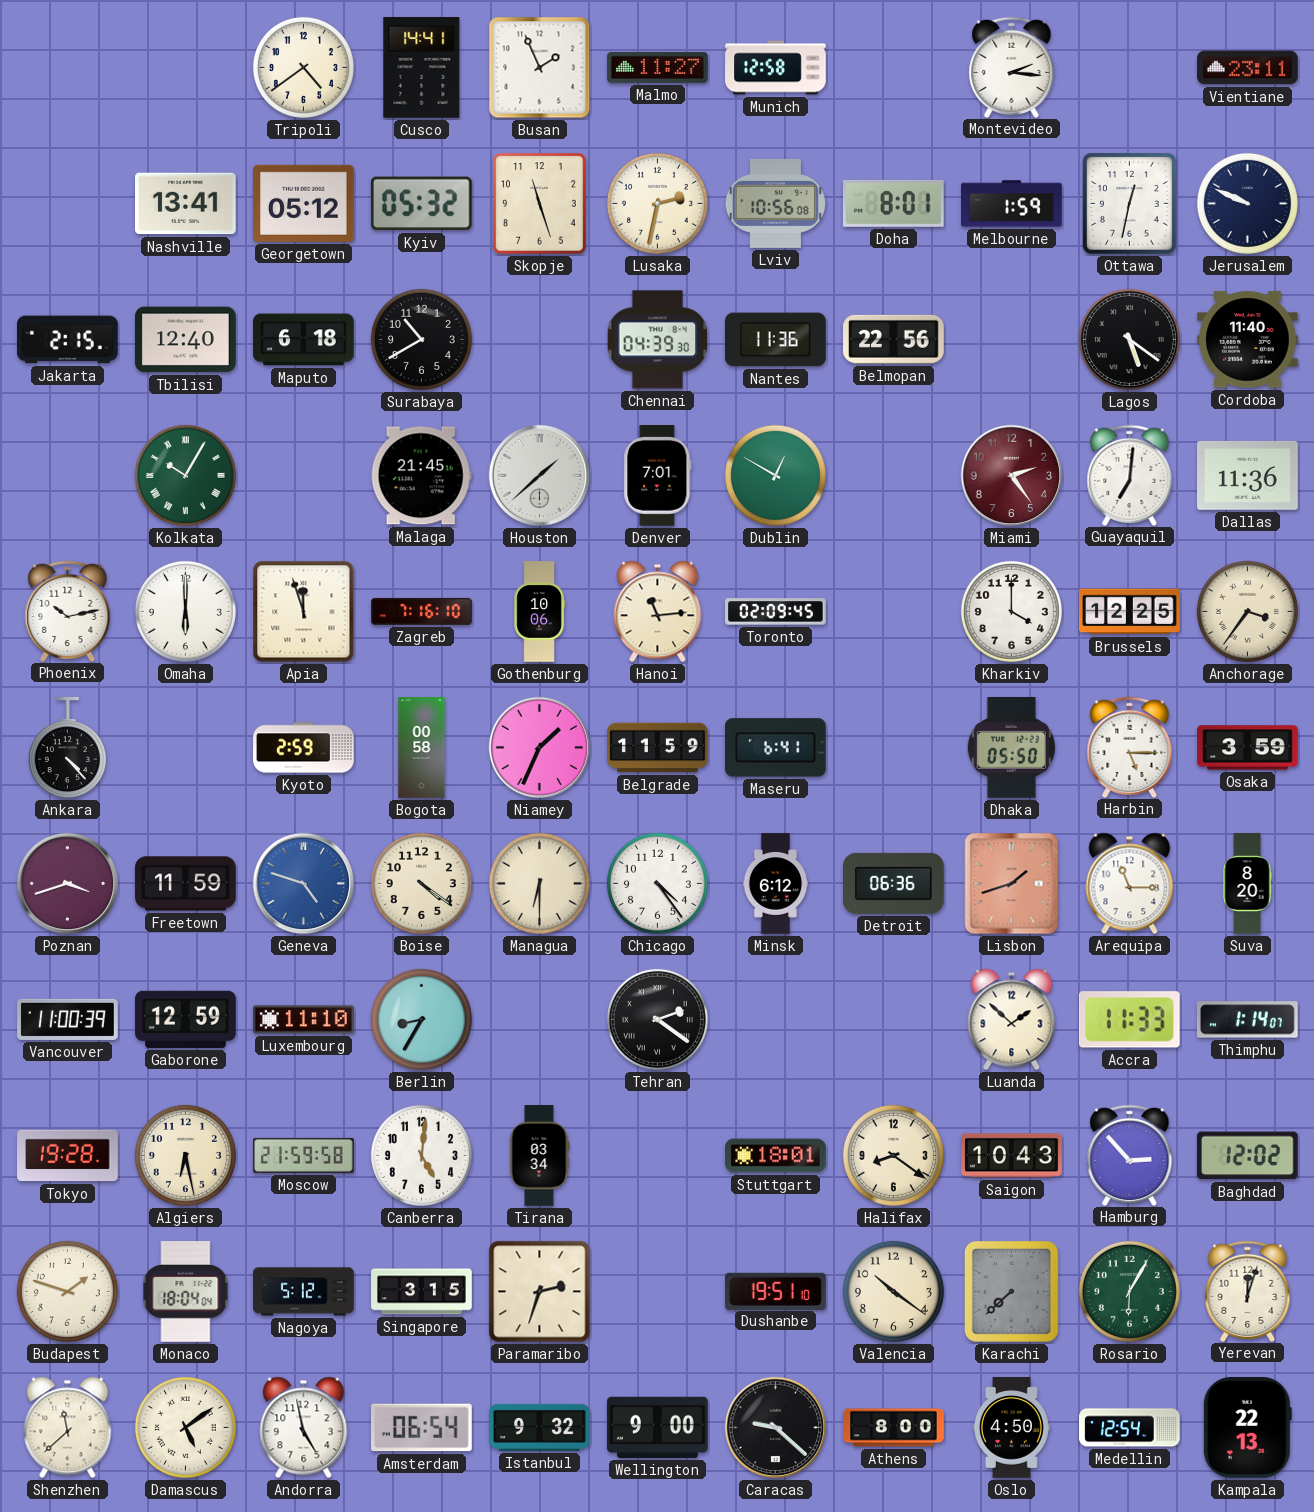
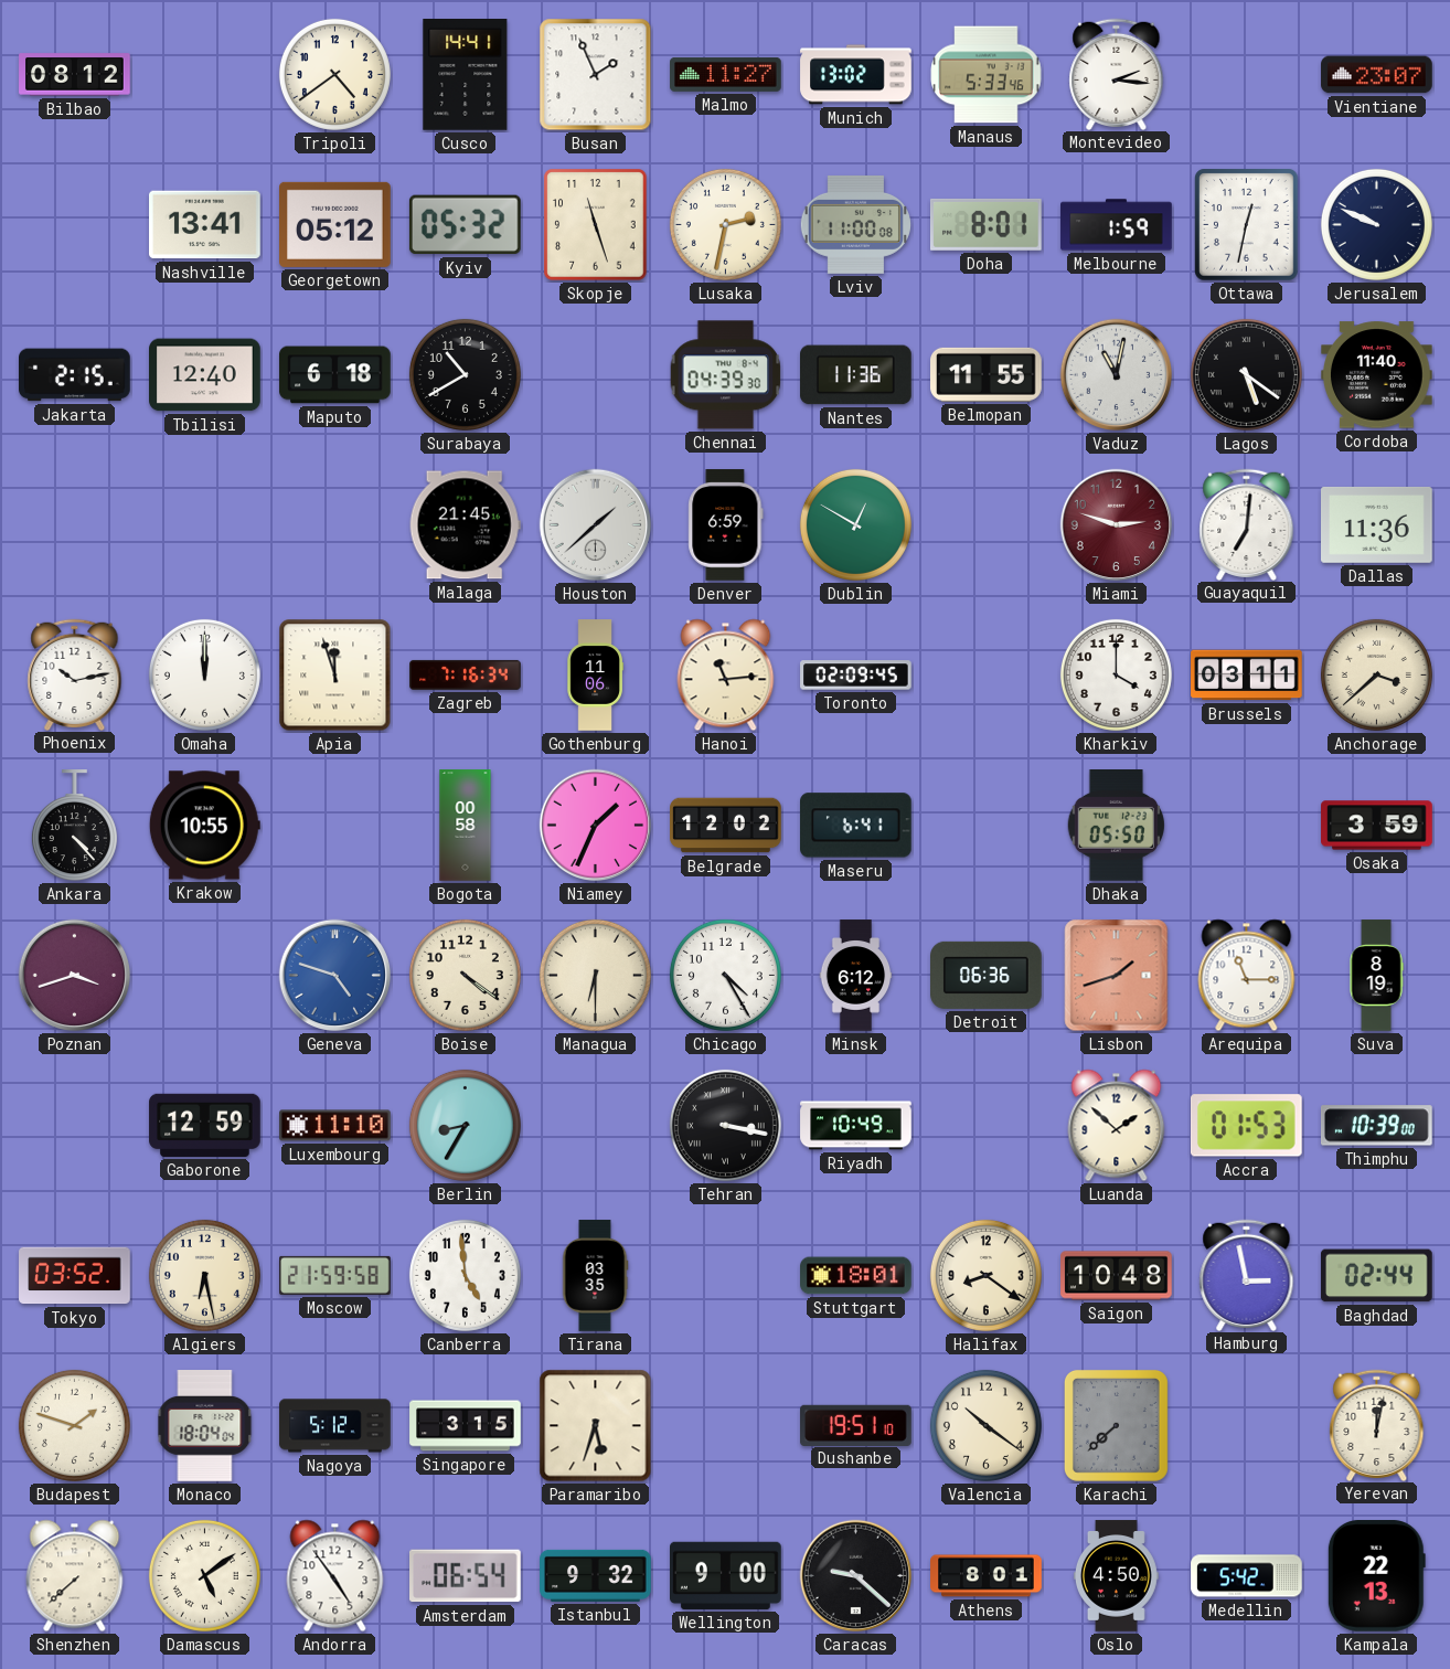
Bilbao: none -> 08:12 (75, 75)
Munich: 12:58 -> 13:02 (856, 75)
Manaus: none -> 5:33 (987, 75)
Vientiane: 23:11 -> 23:07 (1377, 75)
Lviv: 10:56 -> 11:00 (855, 224)
Belmopan: 22:56 -> 11:55 (987, 374)
Vaduz: none -> 11:02 (1117, 375)
Kolkata: 10:05 -> none (185, 475)
Denver: 7:01 -> 6:59 (726, 525)
Miami: 2:24 -> 2:48 (1117, 525)
Omaha: 6:00 -> 12:00 (204, 674)
Zagreb: 7:16:10 -> 7:16:34 (466, 674)
Gothenburg: 10:06 -> 11:06 (595, 676)
Brussels: 12:25 -> 03:11 (1247, 676)
Anchorage: 3:36 -> 3:38 (1376, 674)
Krakow: none -> 10:55 (204, 826)
Kyoto: 2:59 -> none (304, 748)
Belgrade: 11:59 -> 12:02 (726, 826)
Harbin: 5:15 -> none (1130, 747)
Freetown: 11:59 -> none (186, 884)
Chicago: 4:24 -> 4:25 (725, 975)
Suva: 8:20 -> 8:19 (1376, 976)
Vancouver: 11:00 -> none (68, 1019)
Tehran: 2:21 -> 3:17 (725, 1125)
Riyadh: none -> 10:49 (856, 1126)
Accra: 11:33 -> 01:53 (1246, 1126)
Thimphu: 1:14 -> 10:39 (1377, 1126)
Tokyo: 19:28 -> 03:52 (75, 1276)
Canberra: 5:01 -> 4:59 (465, 1275)
Tirana: 03:34 -> 03:35 (595, 1276)
Saigon: 10:43 -> 10:48 (1117, 1276)
Hamburg: 2:53 -> 2:58 (1247, 1275)
Baghdad: 12:02 -> 02:44 (1376, 1276)
Paramaribo: 2:33 -> 5:33 (596, 1426)
Rosario: 6:05 -> none (1129, 1291)
Yerevan: 12:03 -> 12:02 (1377, 1425)
Shenzhen: 11:38 -> 7:38 (75, 1576)
Andorra: 4:58 -> 4:54 (335, 1576)
Athens: 8:00 -> 8:01 (987, 1576)
Medellin: 12:54 -> 5:42 (1247, 1576)
